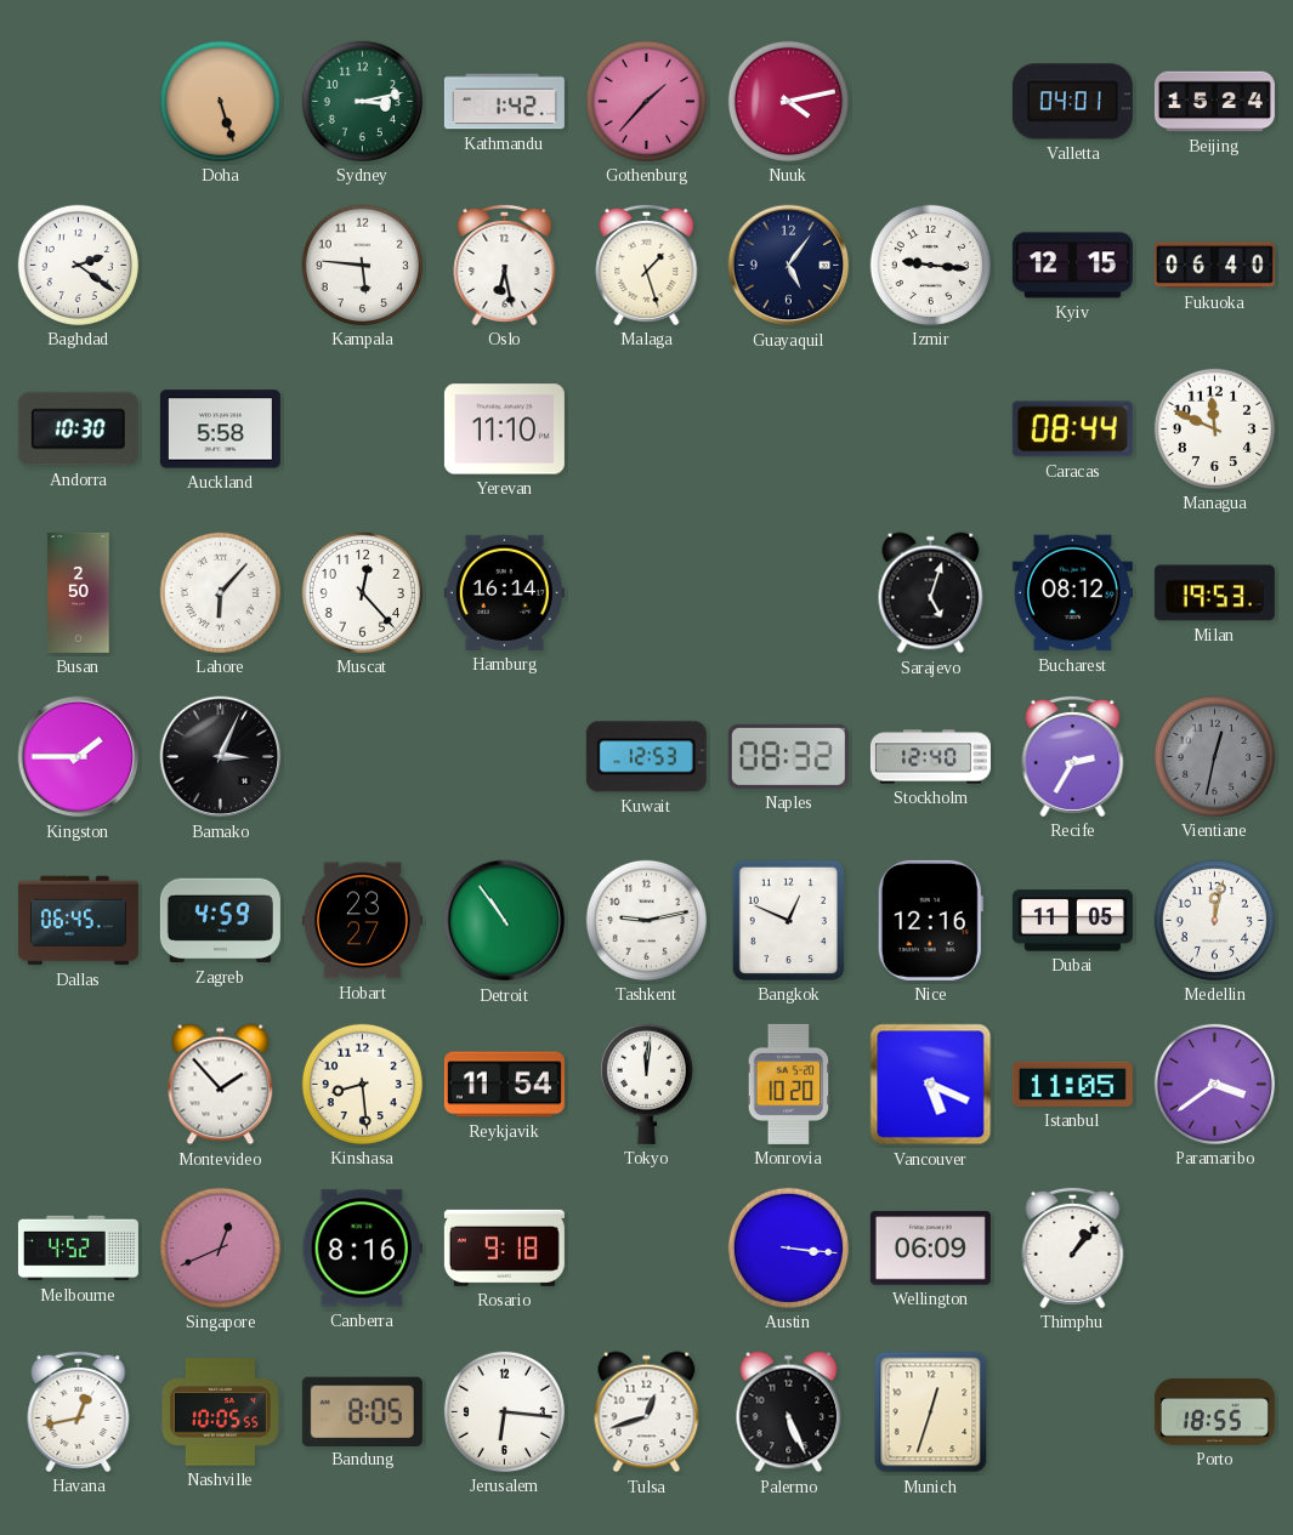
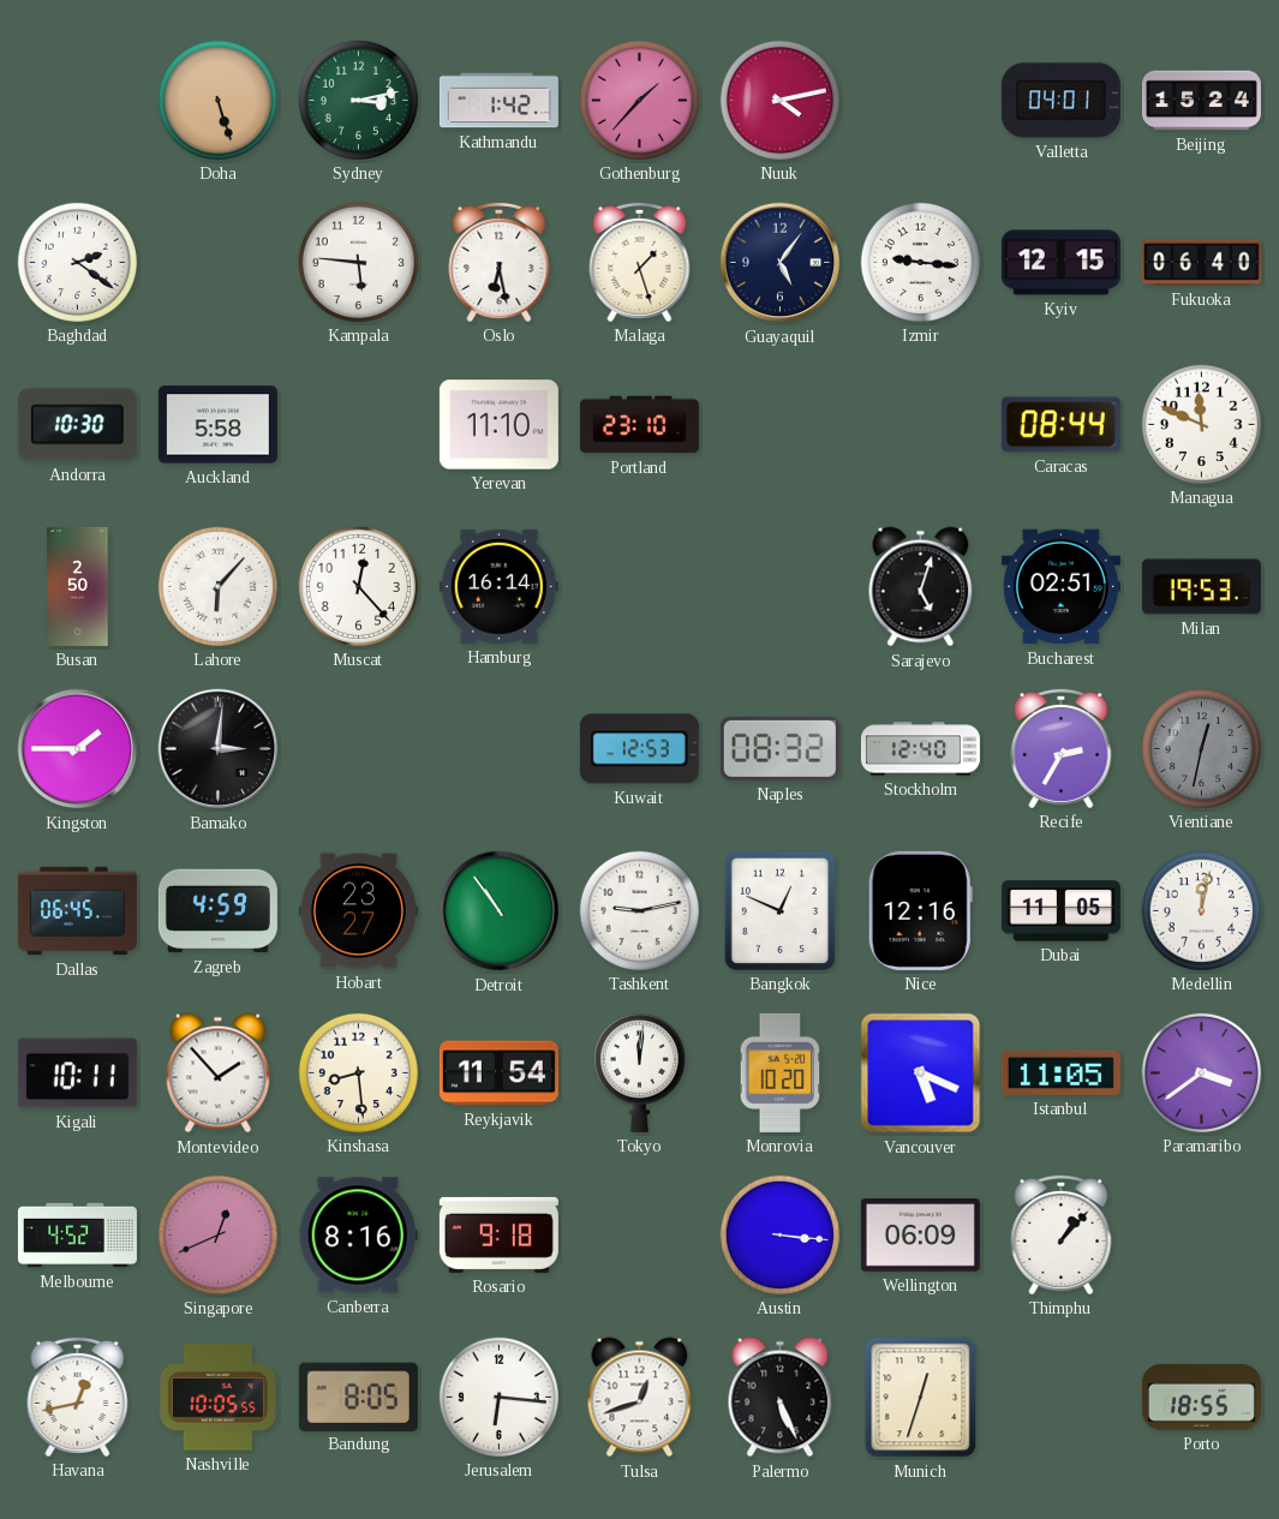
Portland: none -> 23:10 (639, 425)
Bucharest: 08:12 -> 02:51 (1060, 587)
Bamako: 3:04 -> 3:01 (219, 749)
Kigali: none -> 10:11 (77, 1074)
